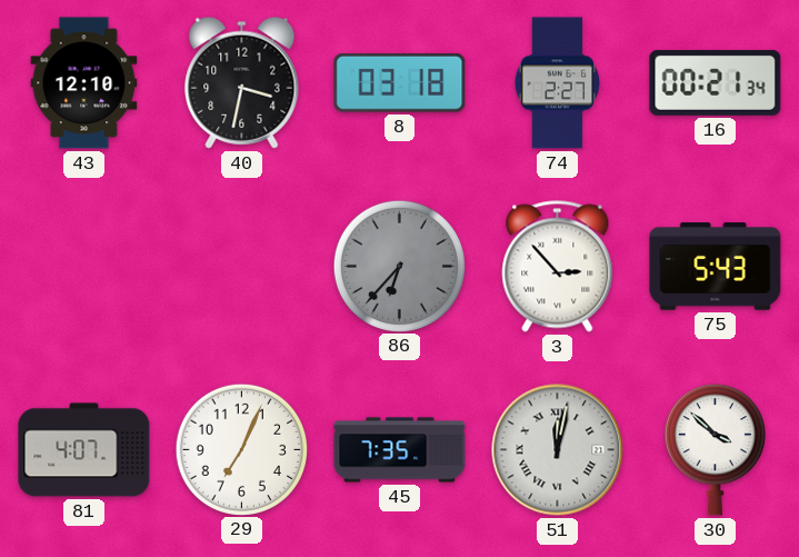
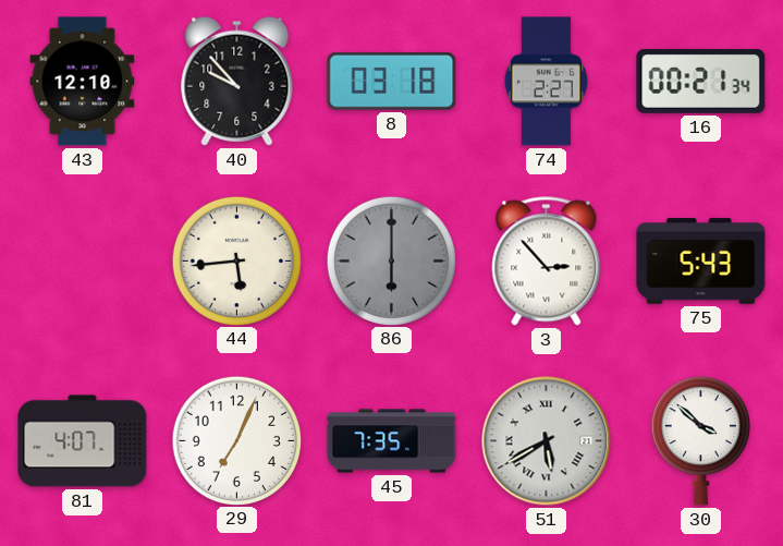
40: 3:32 -> 9:53 (237, 81)
44: none -> 5:44 (236, 260)
86: 6:37 -> 6:00 (391, 260)
51: 12:02 -> 5:40 (547, 441)
